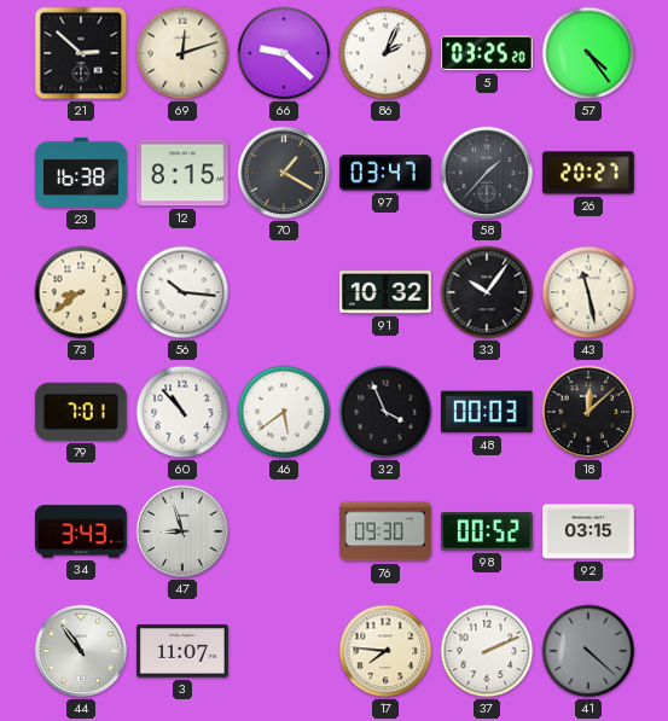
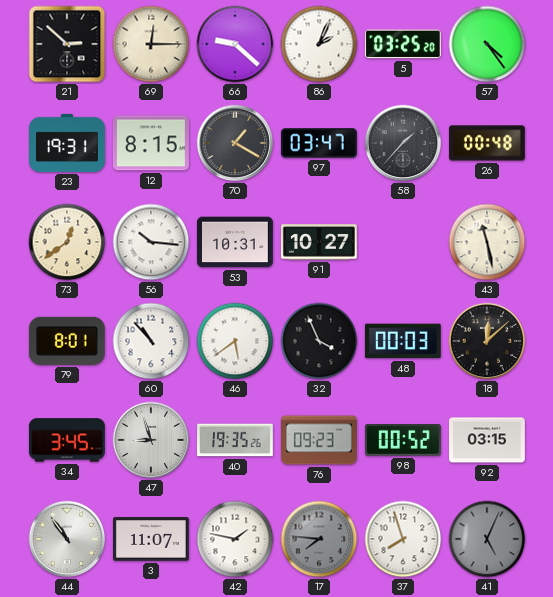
69: 12:12 -> 12:15 (151, 44)
23: 16:38 -> 19:31 (68, 143)
26: 20:27 -> 00:48 (487, 143)
73: 8:39 -> 12:39 (67, 242)
53: none -> 10:31 (235, 242)
91: 10:32 -> 10:27 (319, 242)
33: 10:06 -> none (487, 292)
79: 7:01 -> 8:01 (67, 341)
34: 3:43 -> 3:45 (67, 440)
40: none -> 19:35 (236, 440)
76: 09:30 -> 09:23 (320, 440)
42: none -> 1:47 (235, 539)
17 dial: cream -> grey (319, 539)
37: 2:11 -> 7:57 (403, 539)
41: 4:22 -> 5:04 (487, 539)
